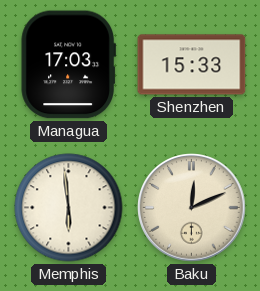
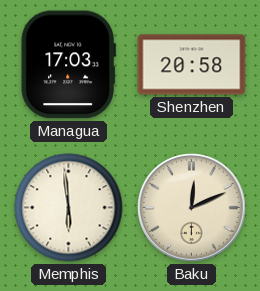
Shenzhen: 15:33 -> 20:58 (192, 65)
